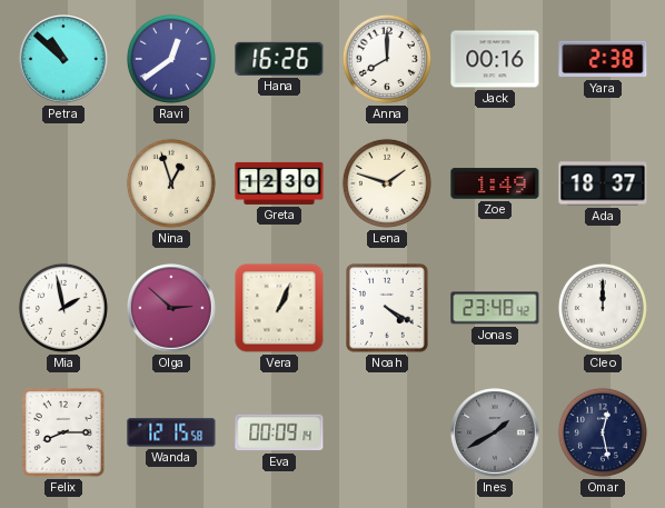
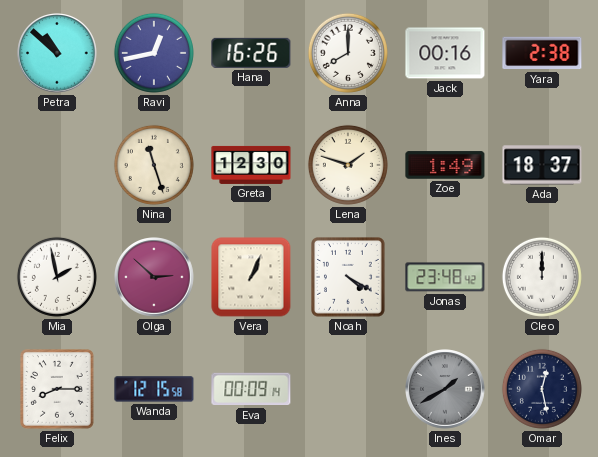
Ravi: 12:39 -> 12:43 (154, 53)
Nina: 12:57 -> 11:27 (154, 165)
